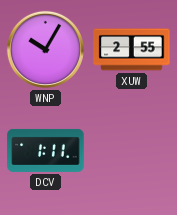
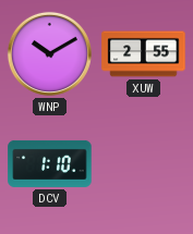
WNP: 10:05 -> 10:10 (49, 53)
DCV: 1:11 -> 1:10 (50, 163)
